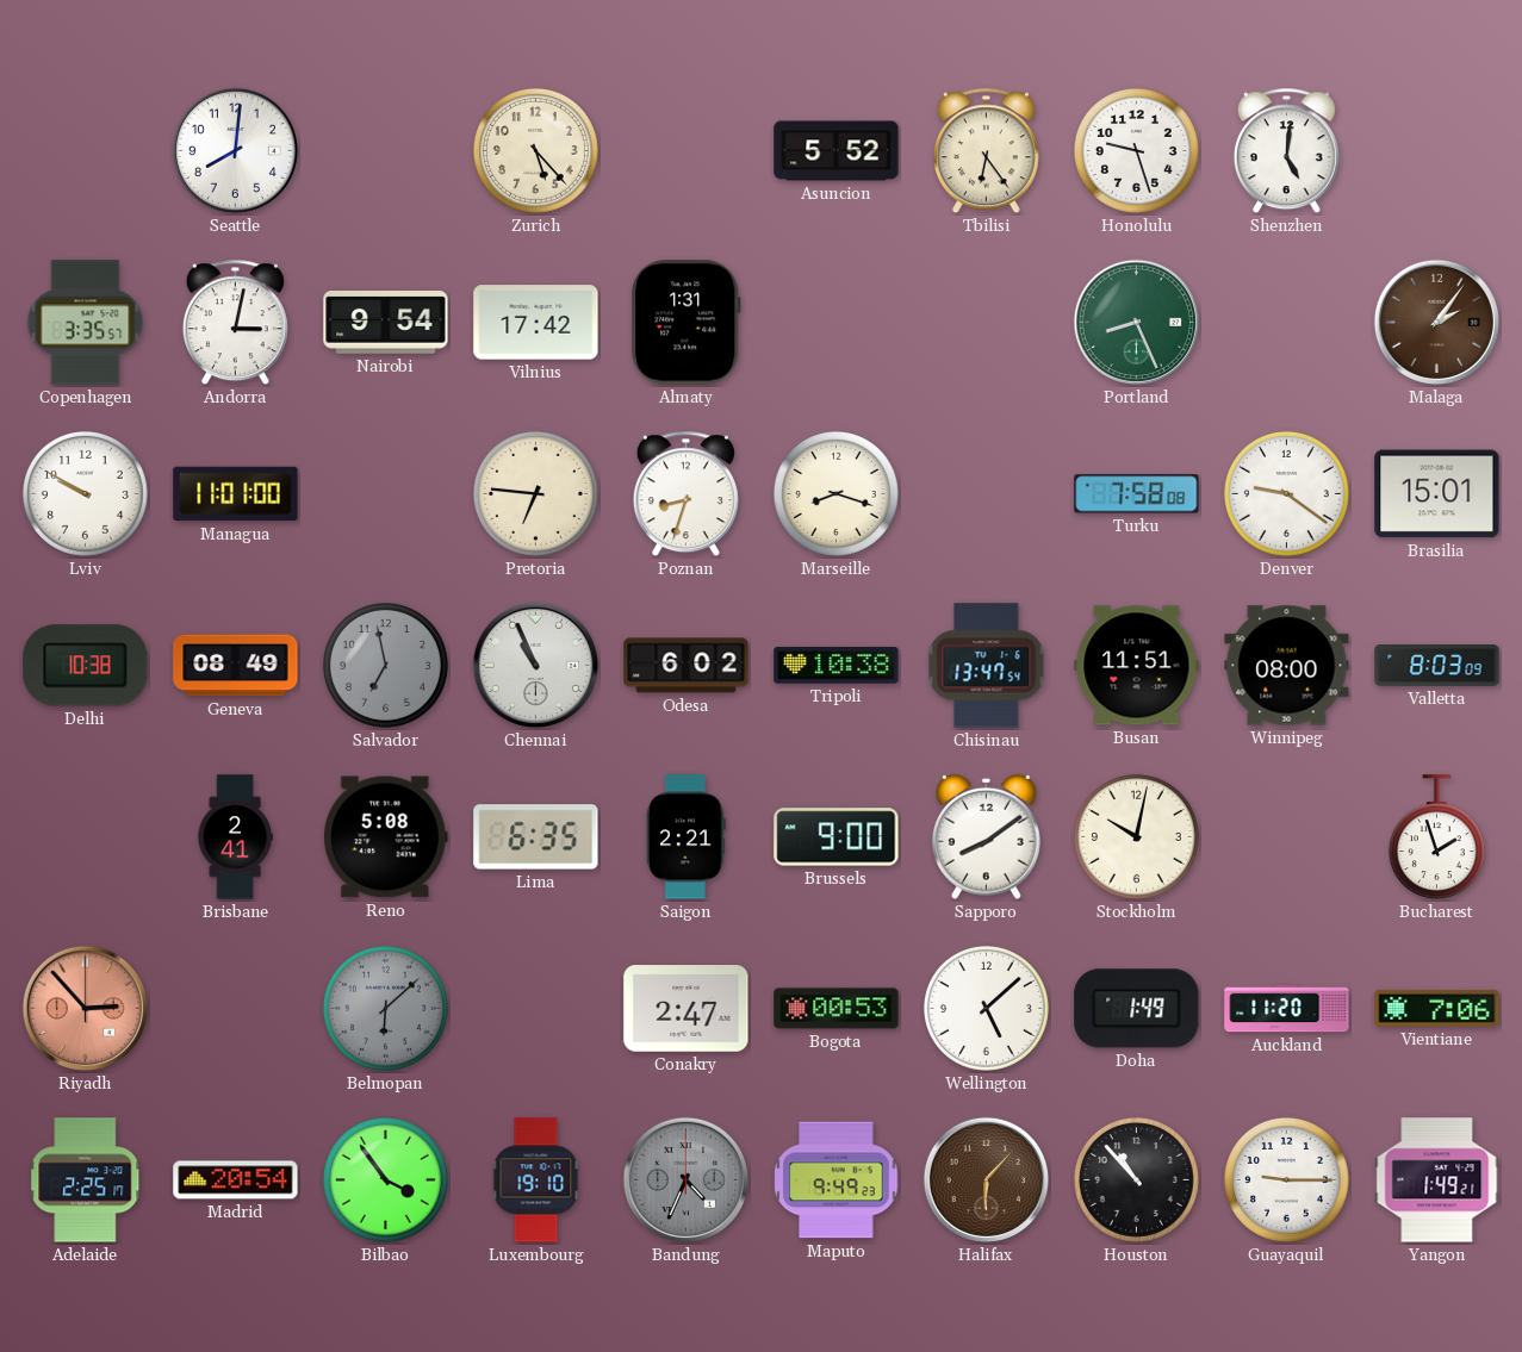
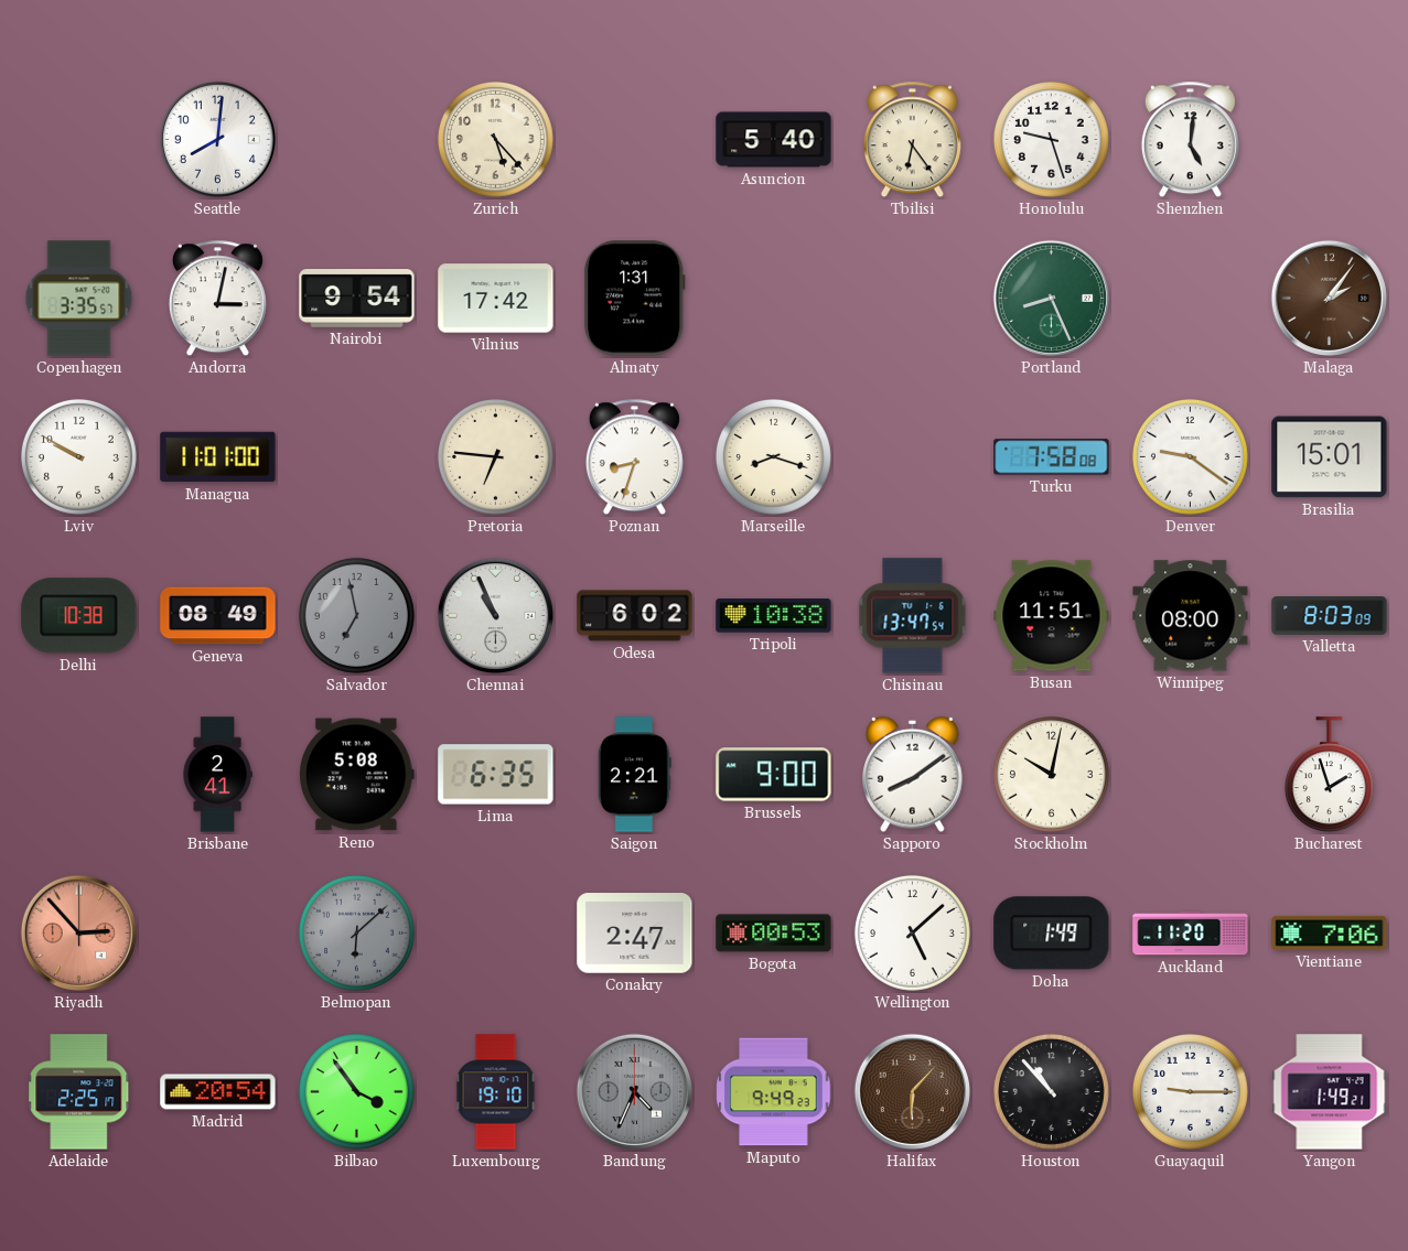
Asuncion: 5:52 -> 5:40 (774, 140)
